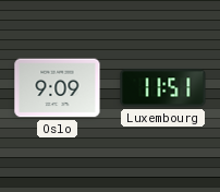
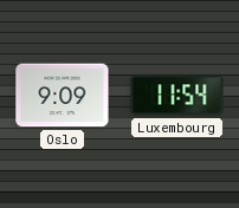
Luxembourg: 11:51 -> 11:54 (177, 96)
